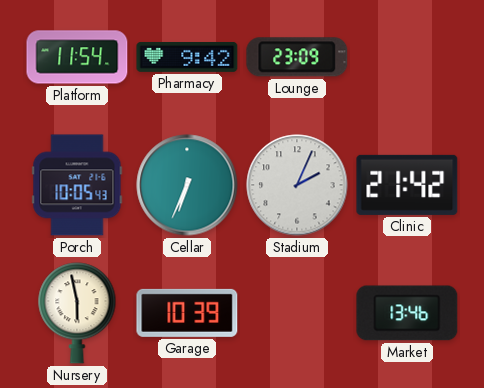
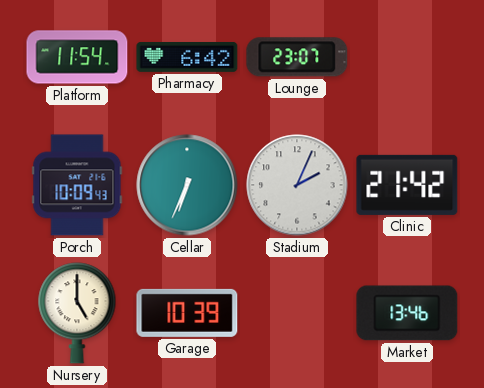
Pharmacy: 9:42 -> 6:42 (187, 57)
Lounge: 23:09 -> 23:07 (297, 57)
Porch: 10:05 -> 10:09 (77, 185)
Nursery: 5:58 -> 5:00 (77, 313)
